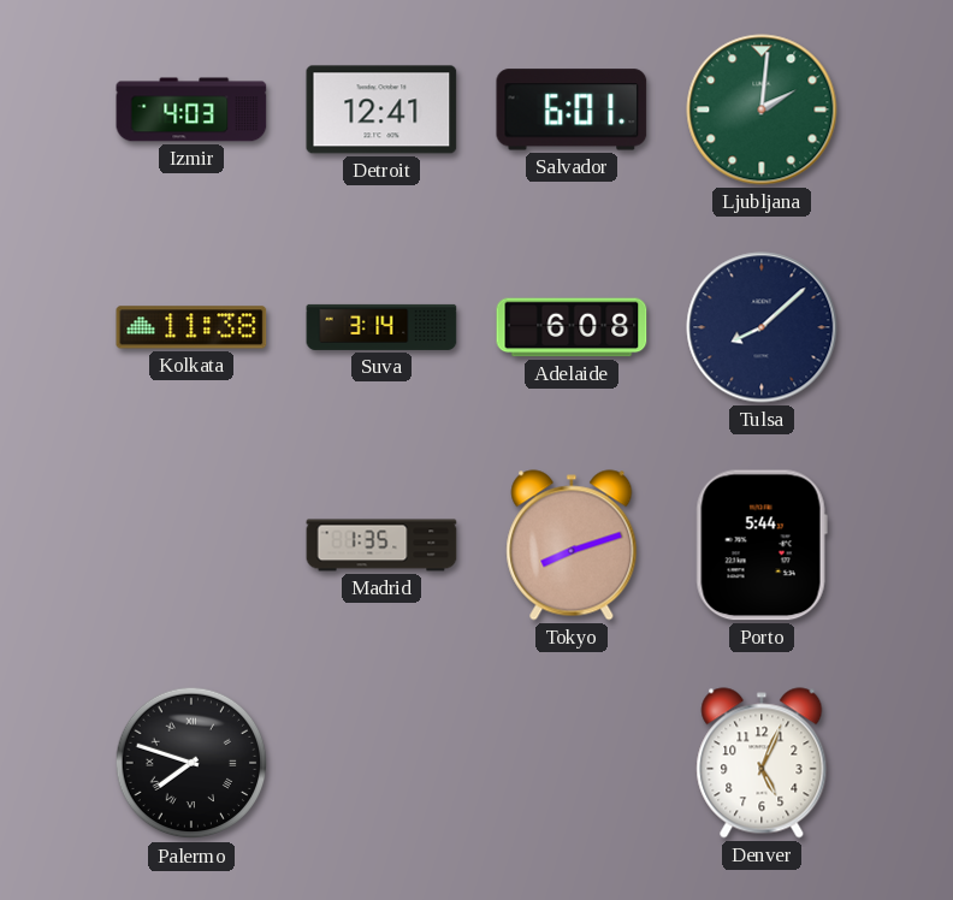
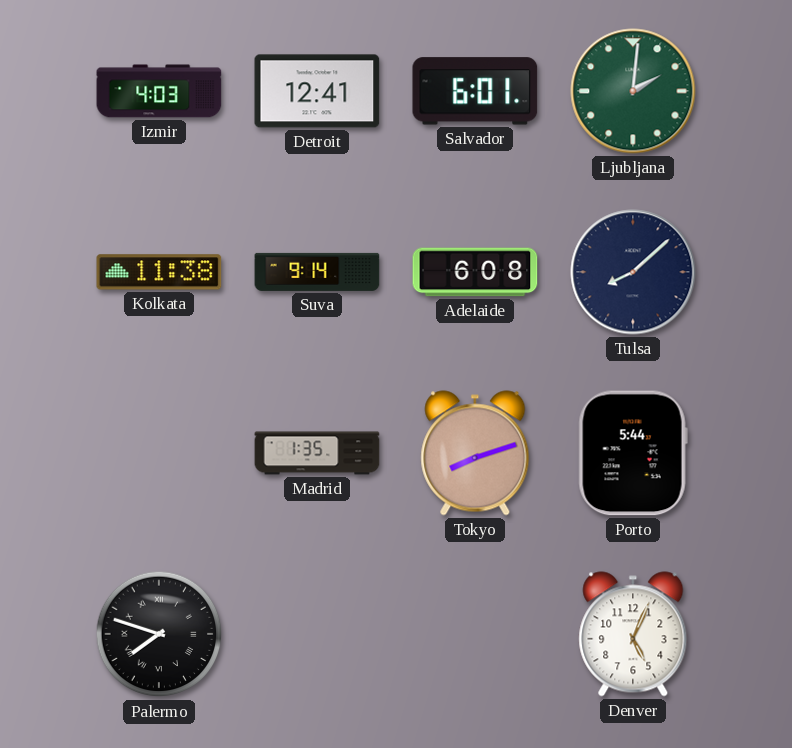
Suva: 3:14 -> 9:14 (317, 272)
